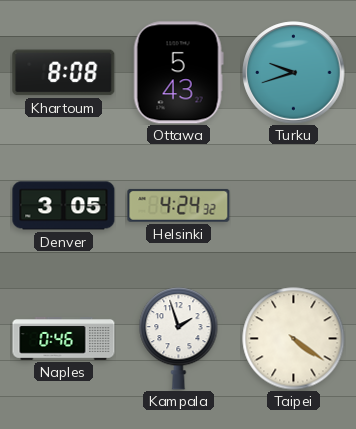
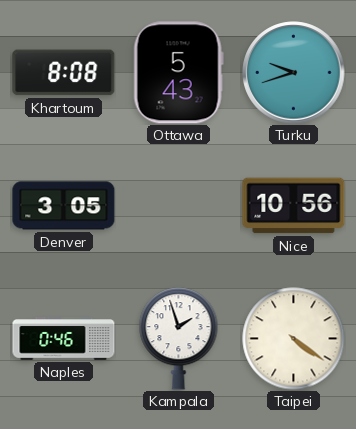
Helsinki: 4:24 -> none (179, 205)
Nice: none -> 10:56 (294, 206)
